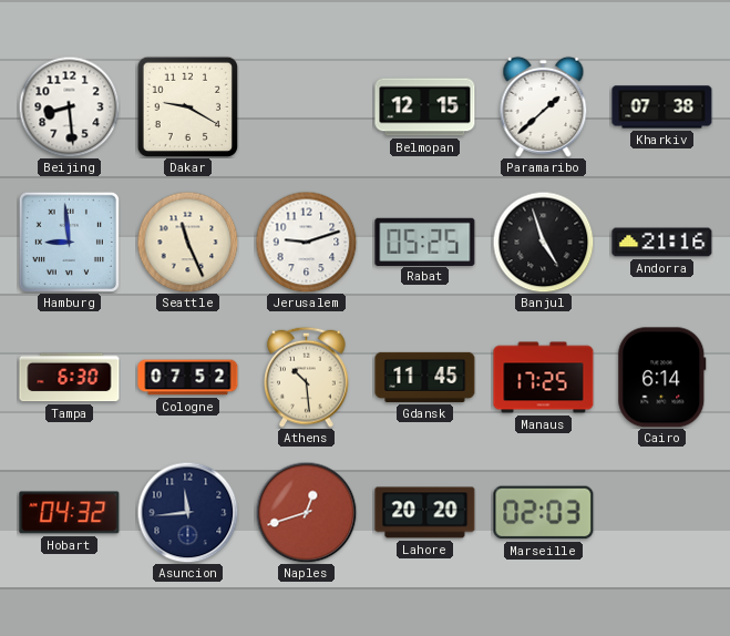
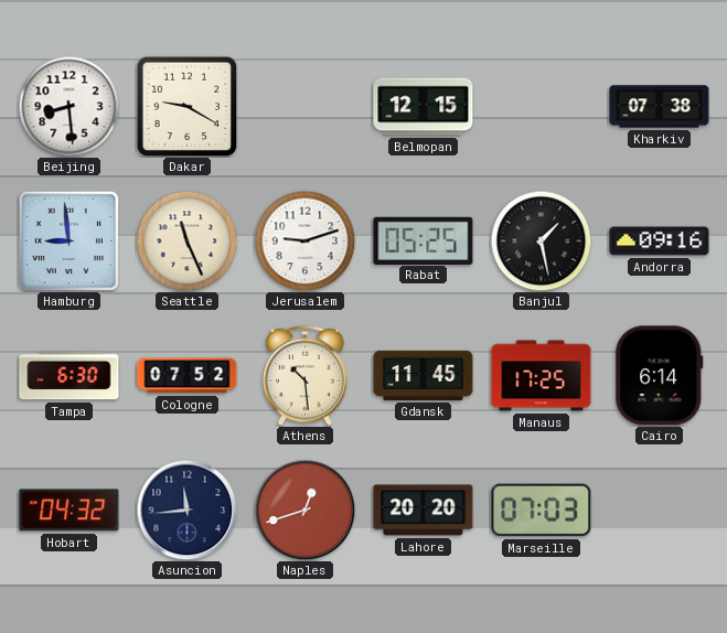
Paramaribo: 1:38 -> none (544, 106)
Banjul: 4:57 -> 1:28 (541, 240)
Andorra: 21:16 -> 09:16 (660, 242)
Marseille: 02:03 -> 07:03 (542, 511)
